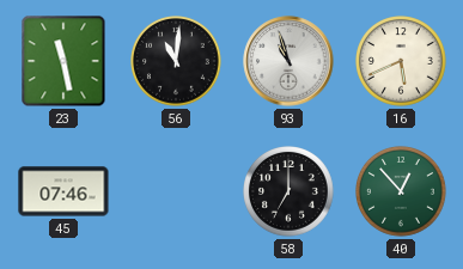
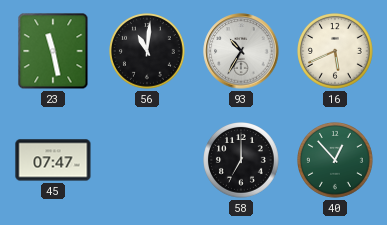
93: 10:57 -> 10:35 (241, 51)
45: 07:46 -> 07:47 (53, 160)
